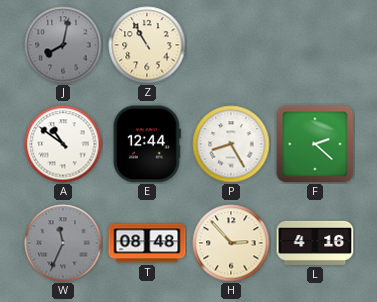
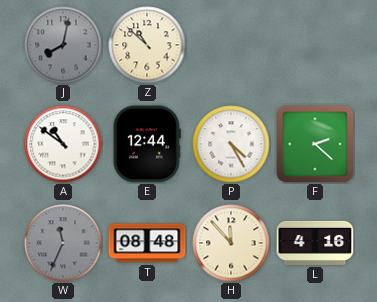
Z: 10:55 -> 10:52 (147, 45)
P: 8:25 -> 4:25 (231, 144)
H: 2:53 -> 11:53 (231, 243)
